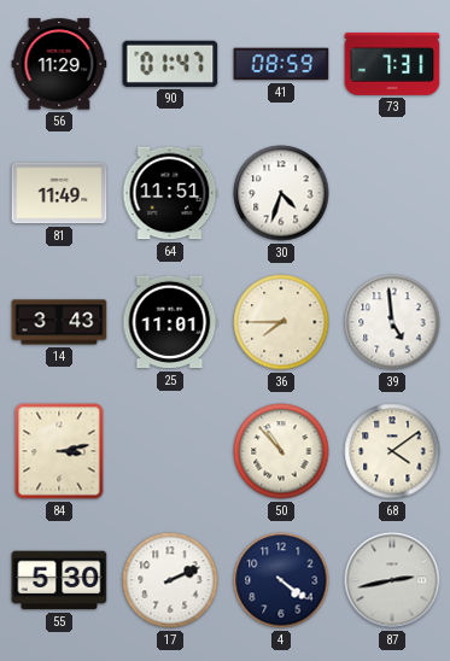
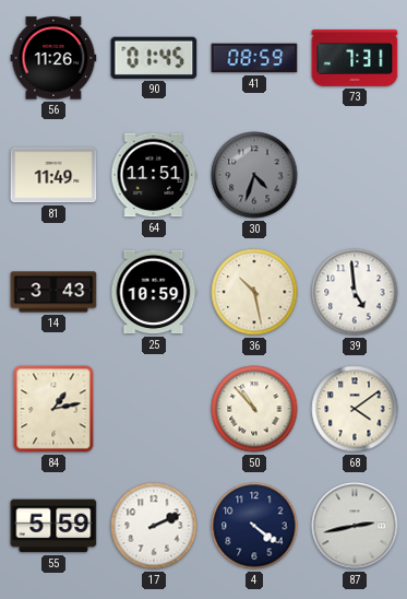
56: 11:29 -> 11:26 (53, 58)
90: 01:47 -> 01:45 (154, 58)
30 dial: white -> grey (254, 175)
25: 11:01 -> 10:59 (154, 292)
36: 7:45 -> 10:28 (254, 292)
84: 3:13 -> 1:13 (53, 409)
55: 5:30 -> 5:59 (53, 526)
